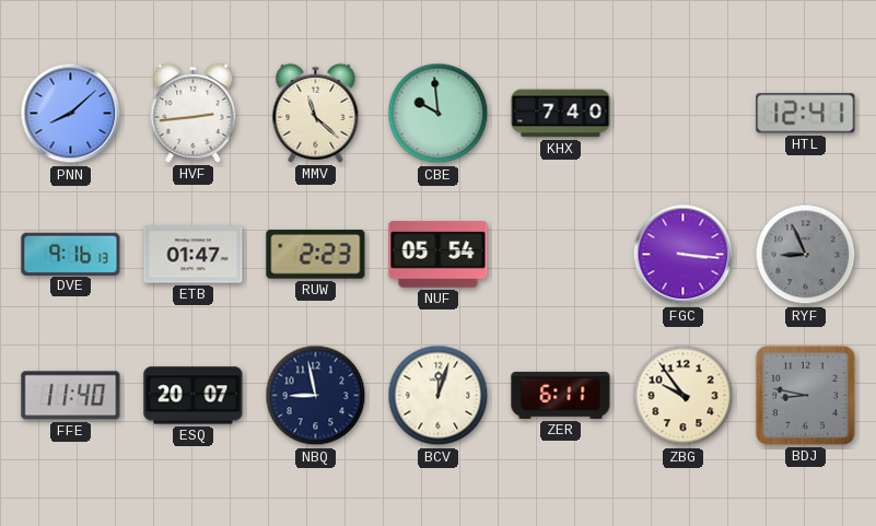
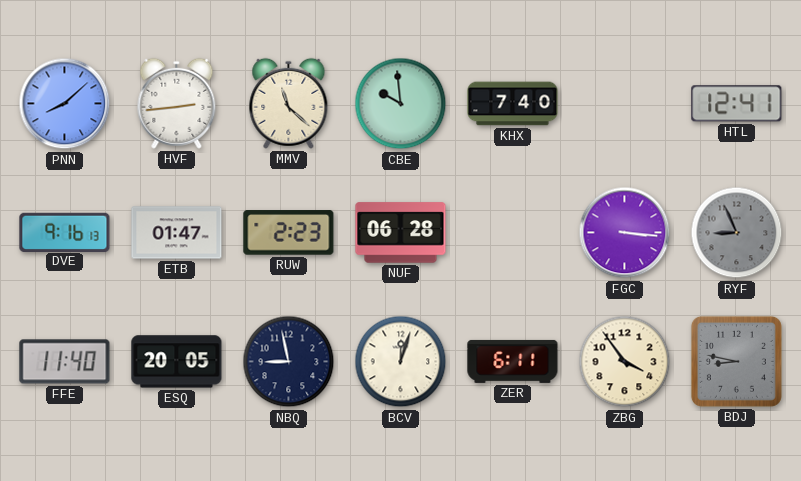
NUF: 05:54 -> 06:28 (401, 233)
ESQ: 20:07 -> 20:05 (177, 362)
ZBG: 9:54 -> 3:54 (625, 362)
